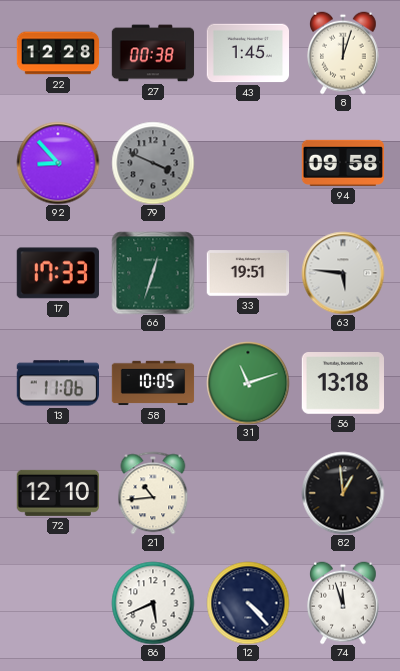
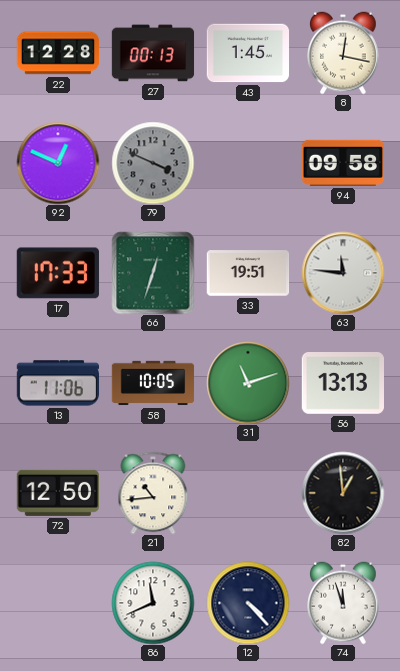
27: 00:38 -> 00:13 (153, 53)
8: 12:03 -> 12:17 (344, 53)
92: 8:53 -> 12:49 (58, 163)
63: 5:46 -> 11:46 (343, 273)
56: 13:18 -> 13:13 (342, 384)
72: 12:10 -> 12:50 (57, 493)
86: 5:41 -> 11:41 (153, 603)
